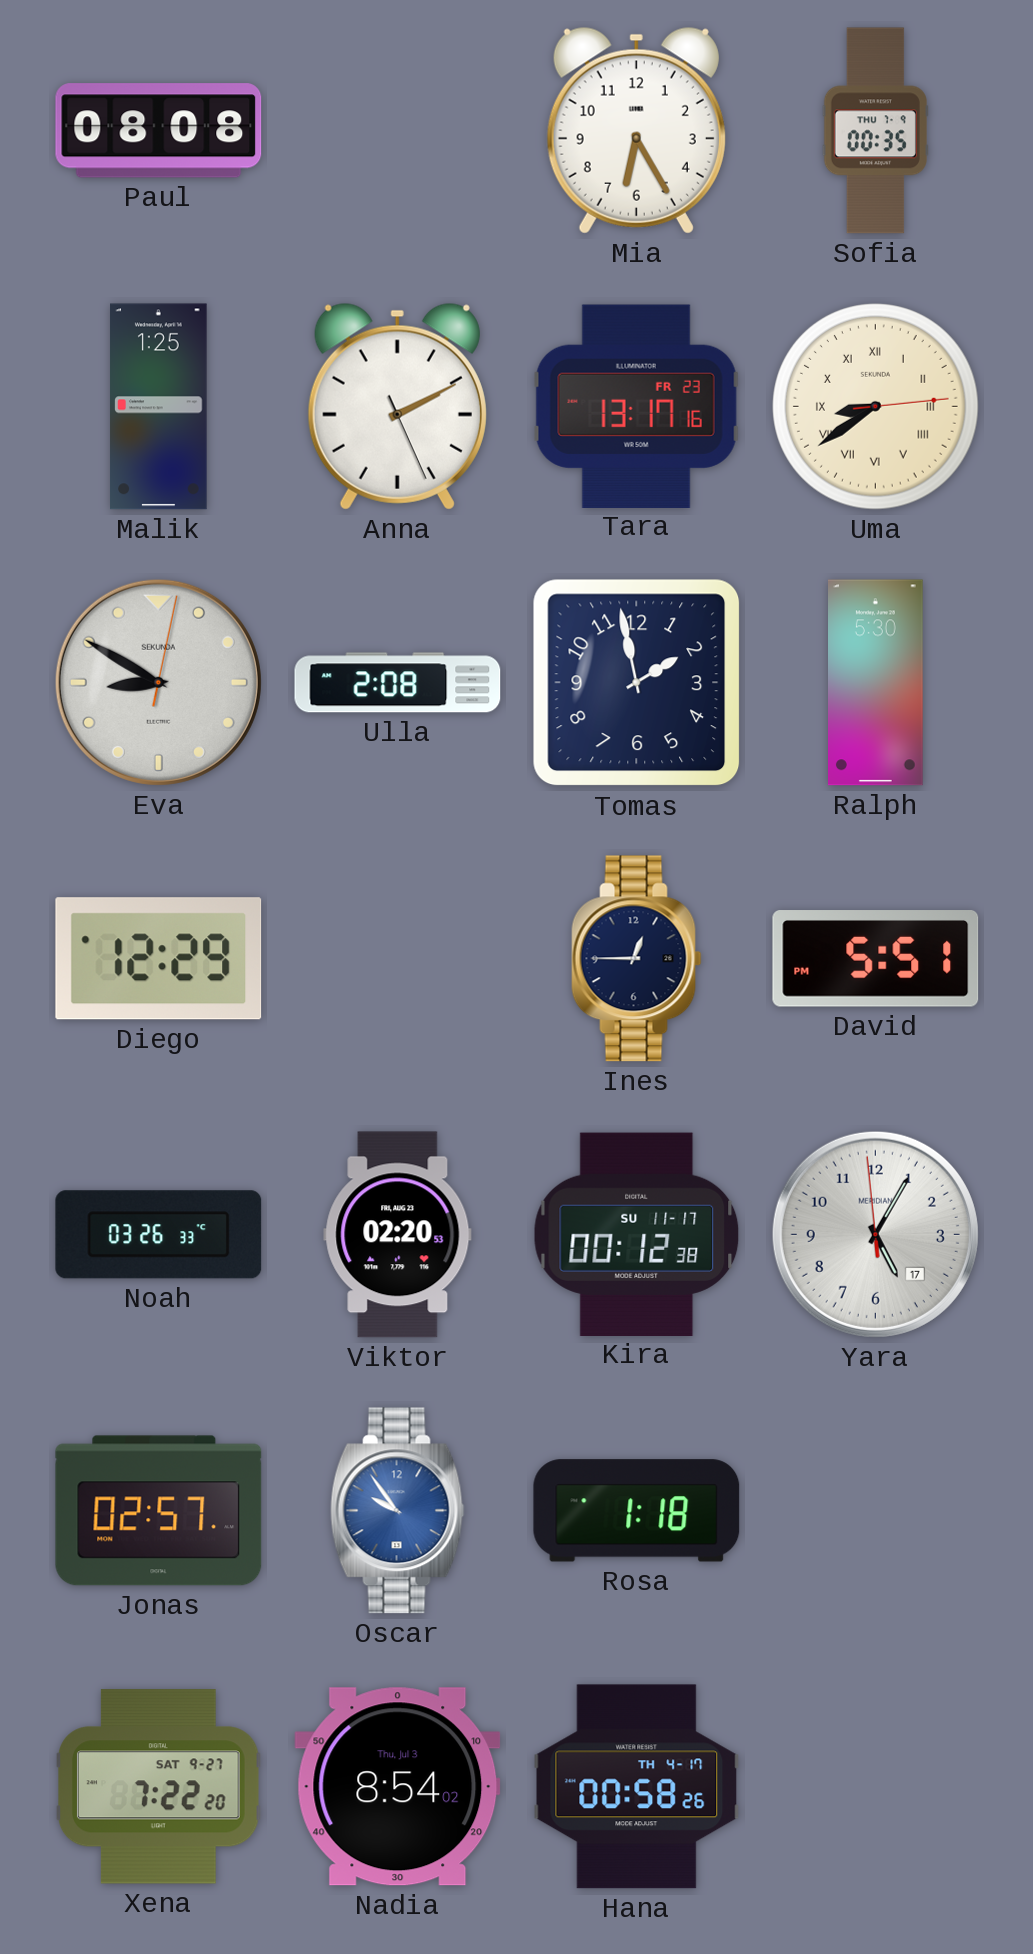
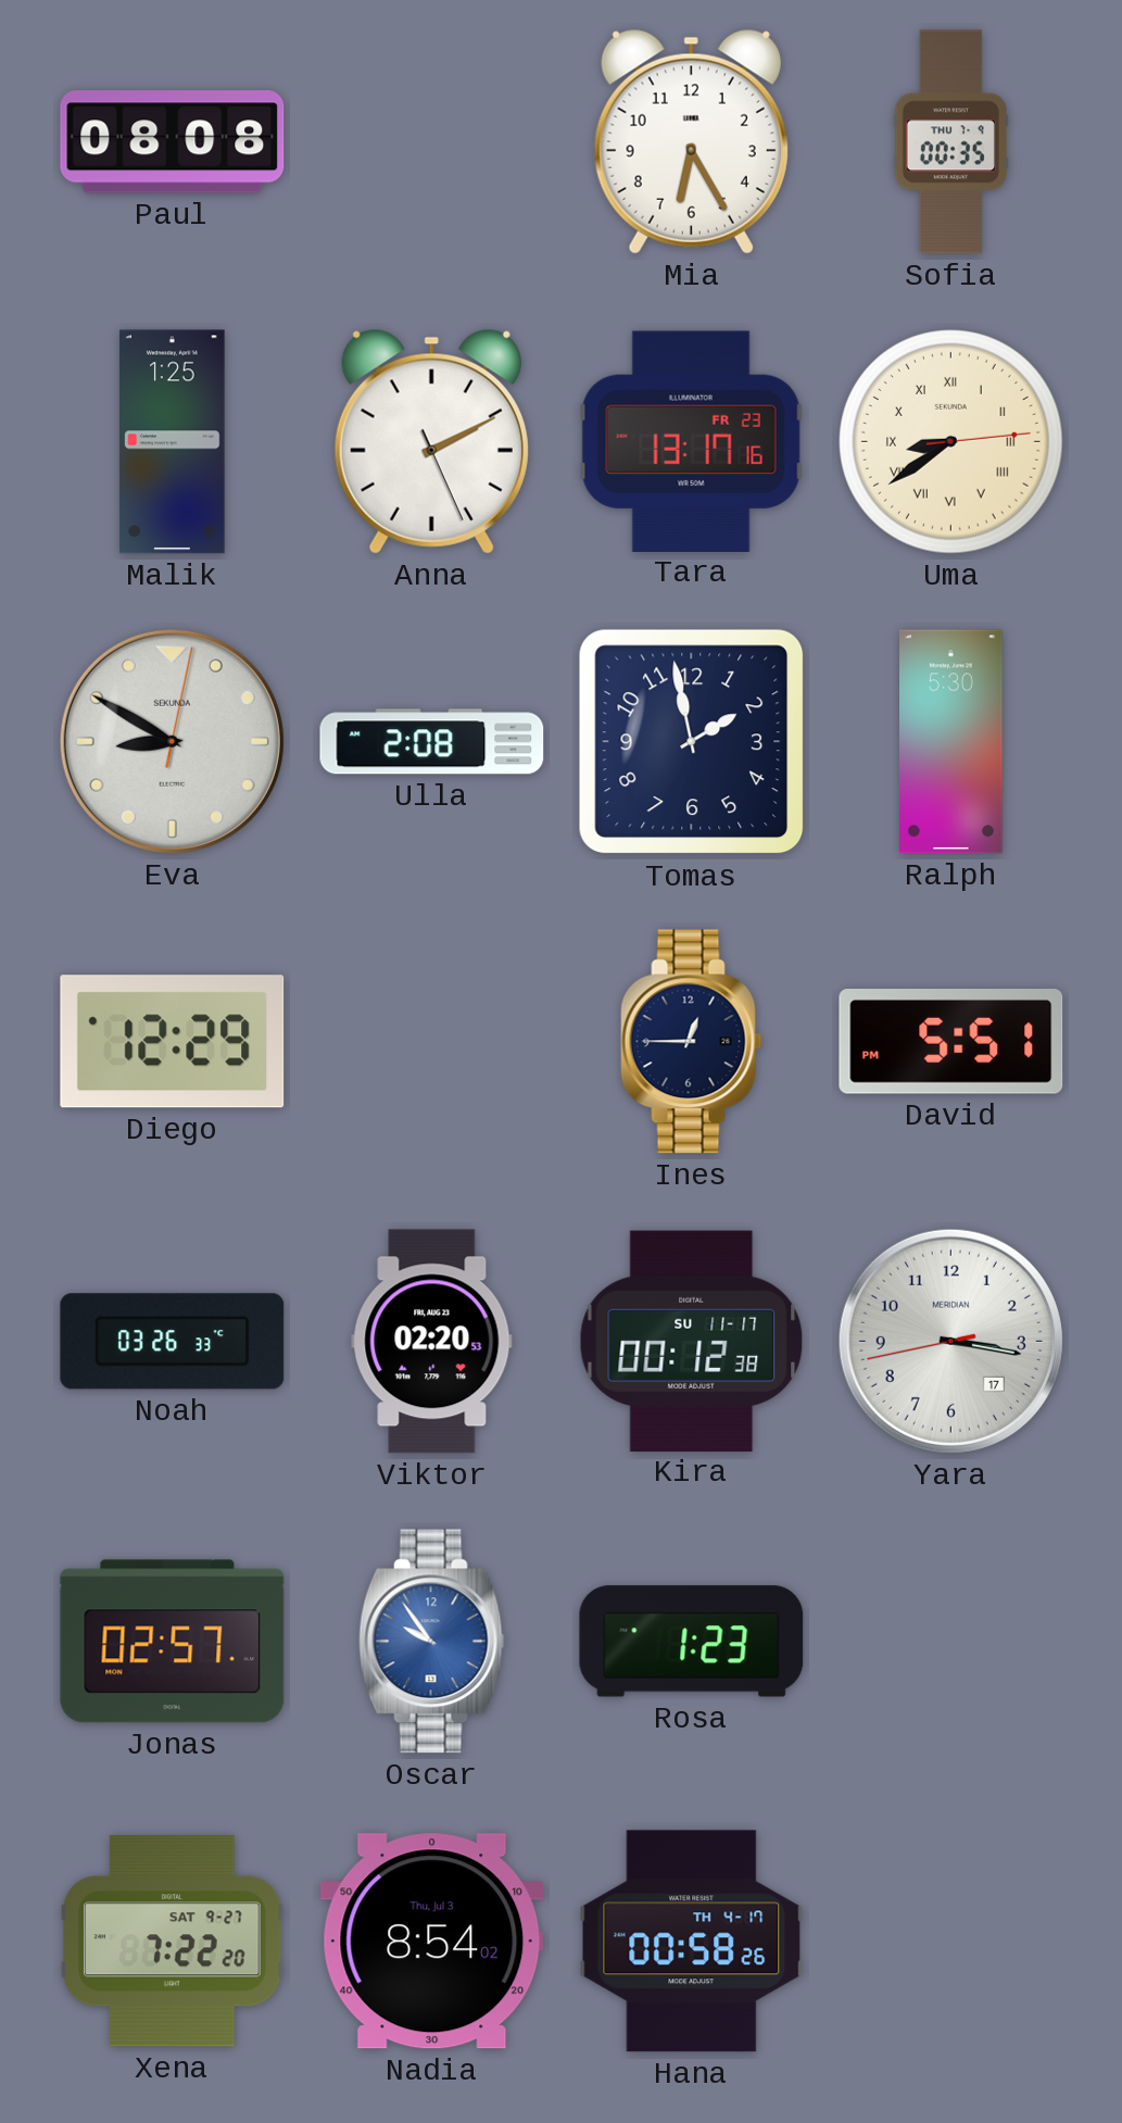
Yara: 5:04 -> 3:16 (950, 1341)
Rosa: 1:18 -> 1:23 (692, 1642)
